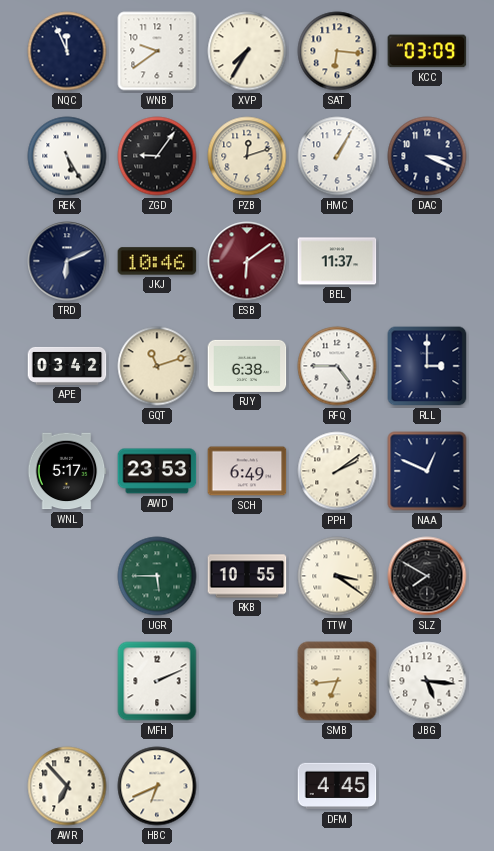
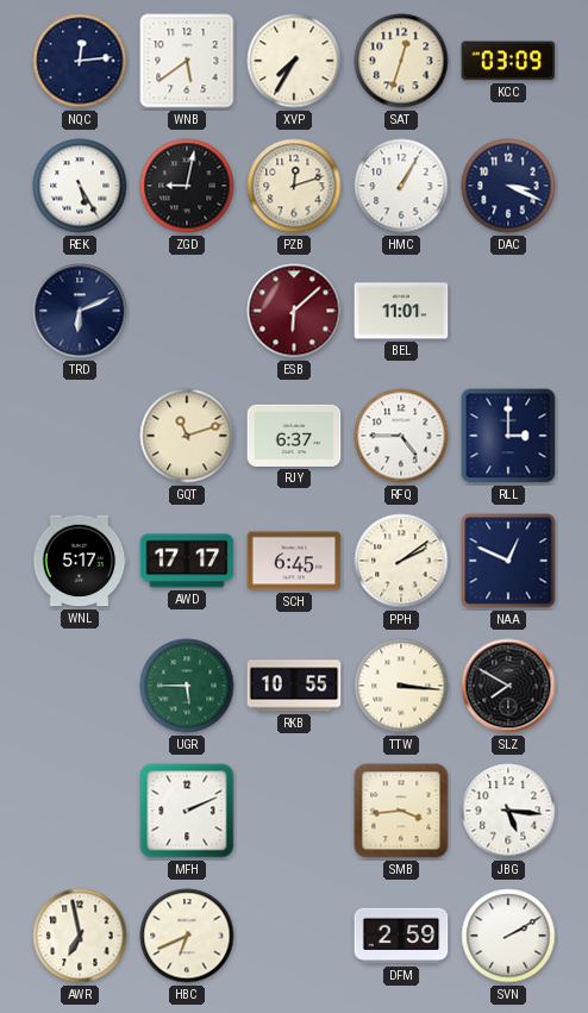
NQC: 11:56 -> 12:14 (80, 61)
WNB: 9:39 -> 5:39 (187, 61)
SAT: 6:16 -> 12:33 (401, 61)
ZGD: 9:06 -> 9:02 (187, 186)
JKJ: 10:46 -> none (157, 261)
ESB: 6:09 -> 6:08 (294, 311)
BEL: 11:37 -> 11:01 (401, 311)
APE: 03:42 -> none (67, 366)
RJY: 6:38 -> 6:37 (294, 436)
AWD: 23:53 -> 17:17 (187, 561)
SCH: 6:49 -> 6:45 (294, 561)
TTW: 3:21 -> 3:16 (401, 686)
SMB: 6:44 -> 3:44 (401, 811)
AWR: 6:53 -> 6:58 (80, 936)
DFM: 4:45 -> 2:59 (401, 936)
SVN: none -> 2:10 (508, 936)
